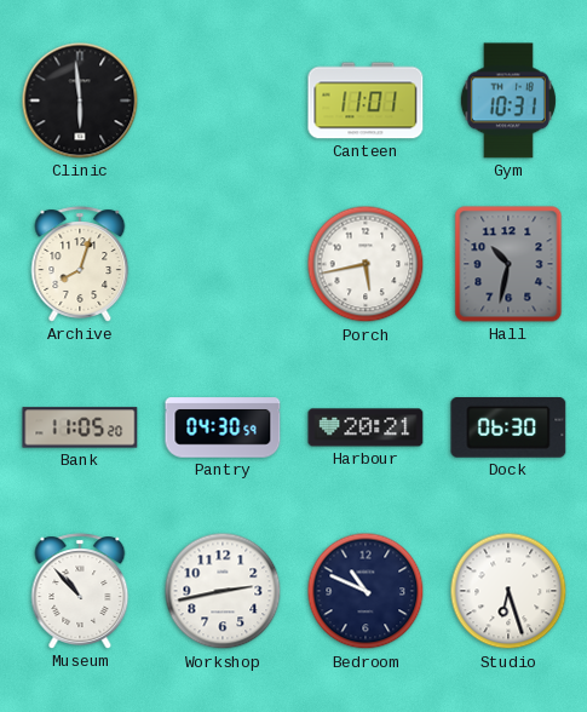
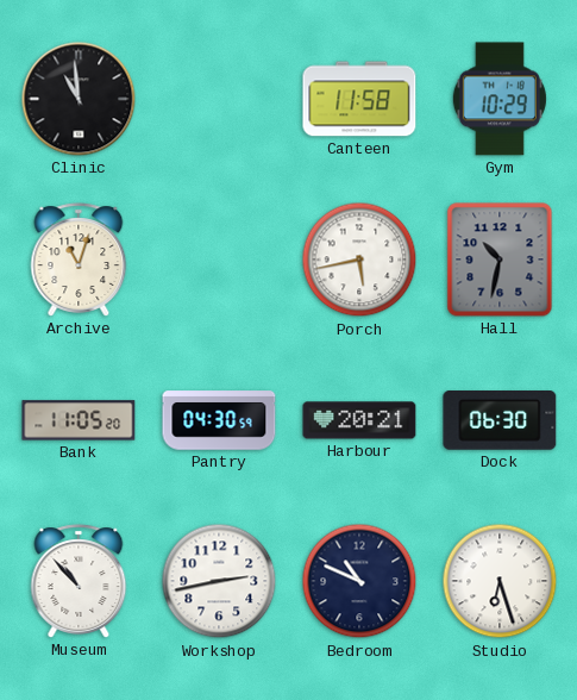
Clinic: 5:59 -> 10:59 (79, 99)
Canteen: 11:01 -> 11:58 (359, 99)
Gym: 10:31 -> 10:29 (500, 99)
Archive: 8:03 -> 11:03 (79, 260)
